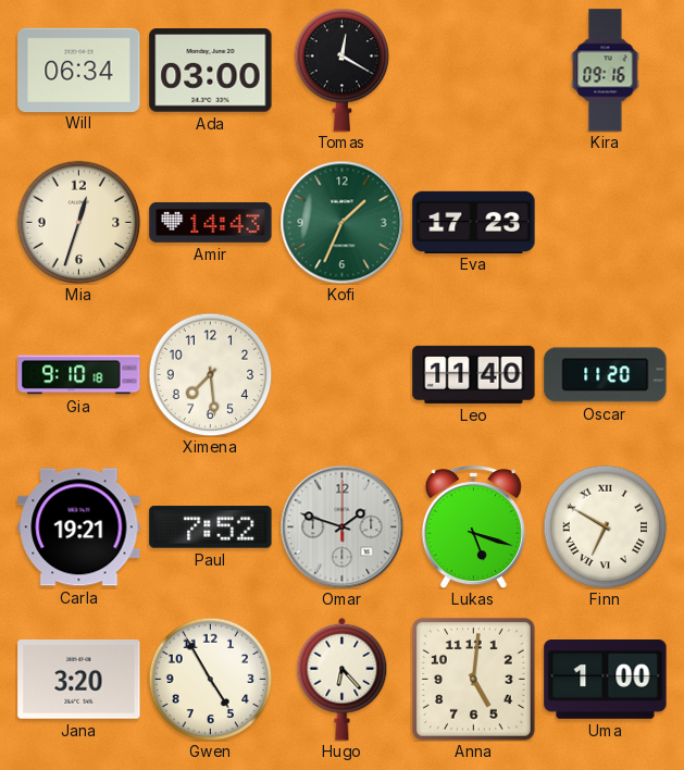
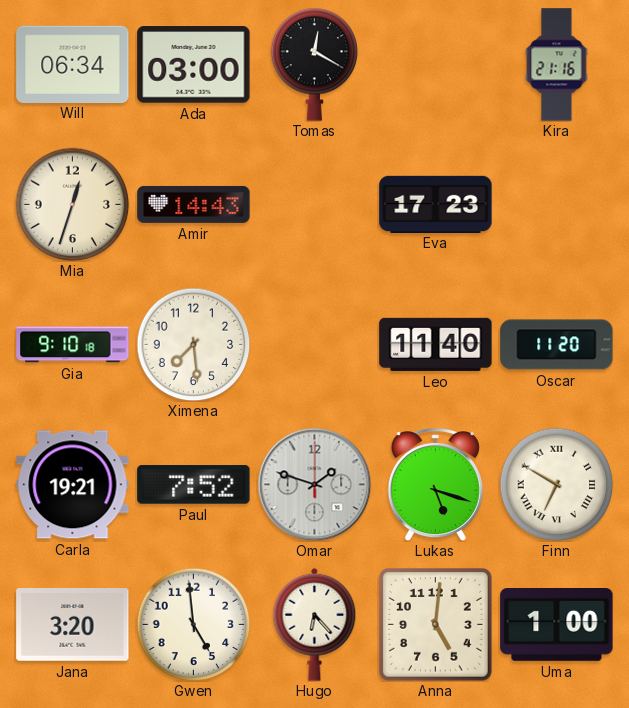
Kira: 09:16 -> 21:16 (557, 65)
Kofi: 1:34 -> none (341, 222)
Gwen: 4:55 -> 4:59 (193, 624)
